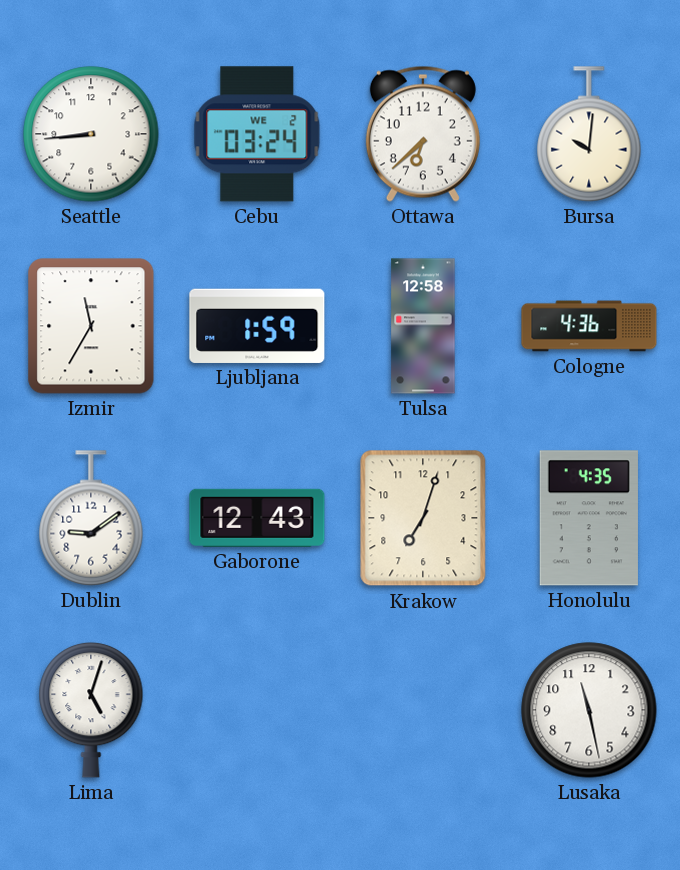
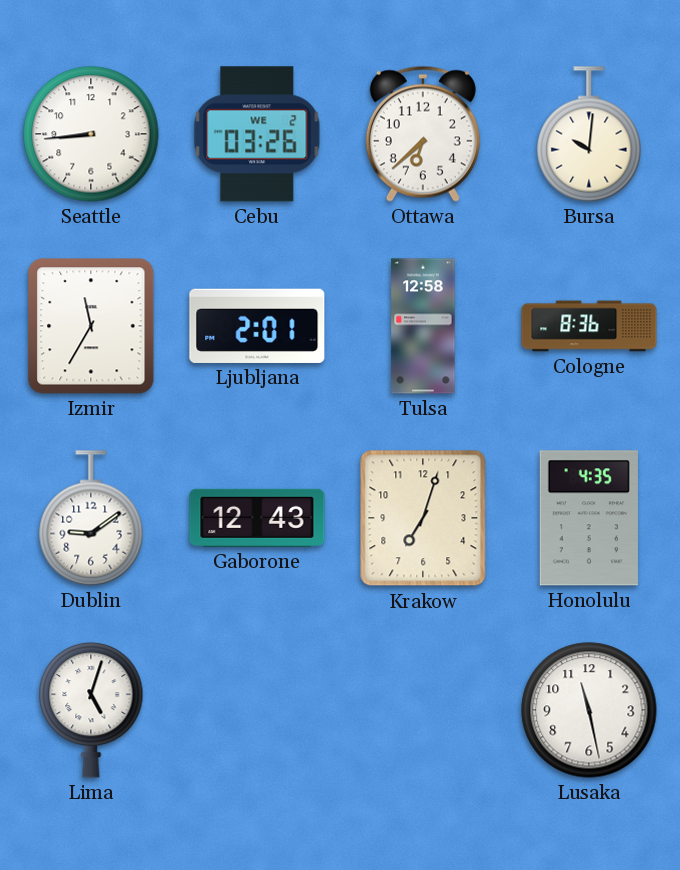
Cebu: 03:24 -> 03:26 (257, 134)
Ljubljana: 1:59 -> 2:01 (257, 326)
Cologne: 4:36 -> 8:36 (589, 326)
